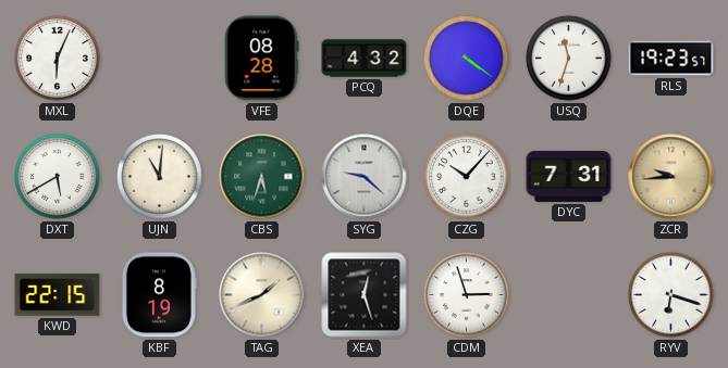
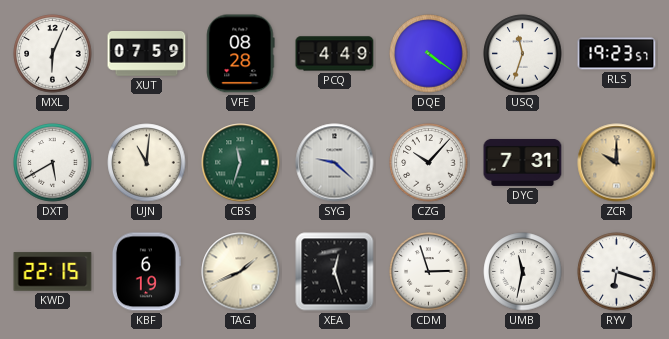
XUT: none -> 07:59 (147, 54)
PCQ: 4:32 -> 4:49 (335, 54)
CBS: 5:33 -> 11:33 (241, 163)
ZCR: 9:44 -> 10:00 (617, 163)
KBF: 8:19 -> 6:19 (146, 272)
UMB: none -> 11:32 (523, 272)
